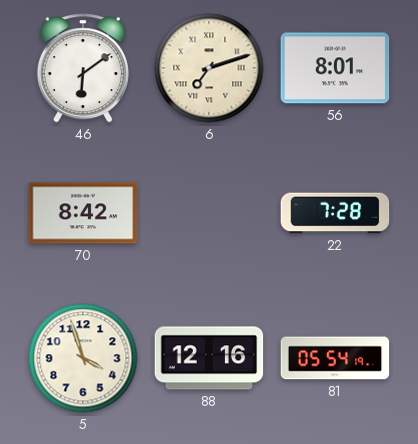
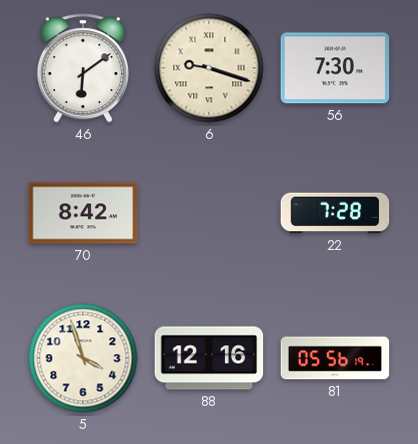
6: 7:12 -> 9:18 (209, 68)
56: 8:01 -> 7:30 (335, 68)
81: 05:54 -> 05:56 (335, 358)
